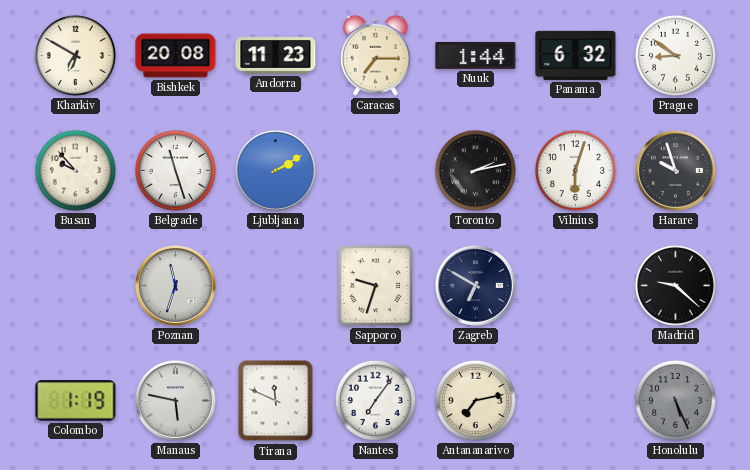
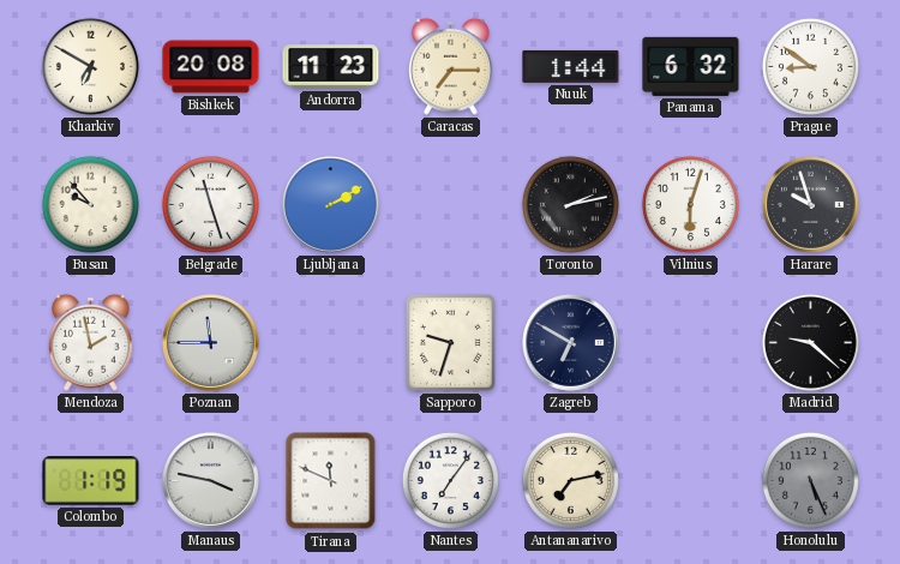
Mendoza: none -> 1:58 (90, 342)
Poznan: 11:33 -> 11:45 (211, 343)
Manaus: 5:47 -> 3:47 (211, 481)
